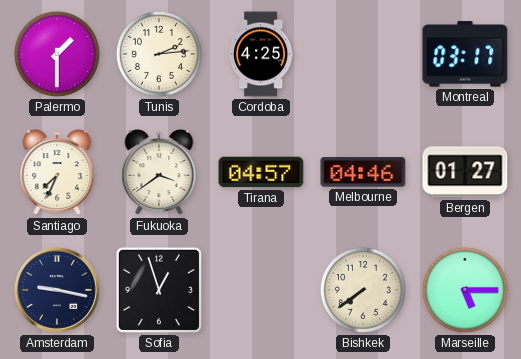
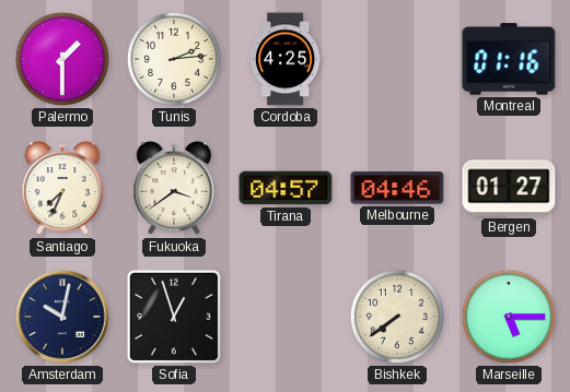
Montreal: 03:17 -> 01:16 (509, 59)
Amsterdam: 9:17 -> 10:02 (62, 317)
